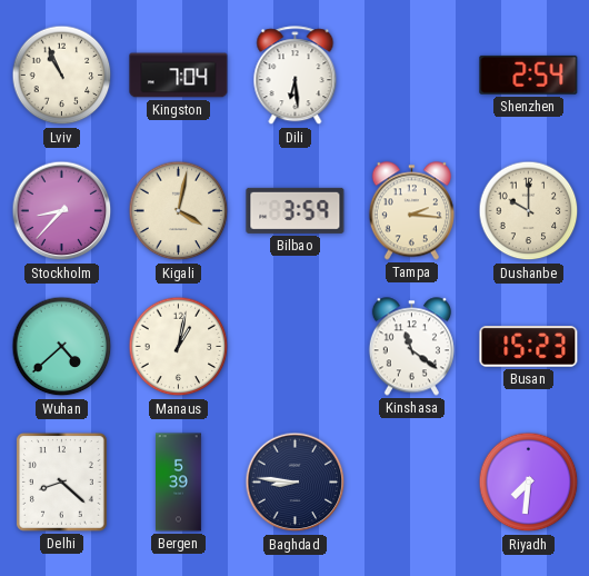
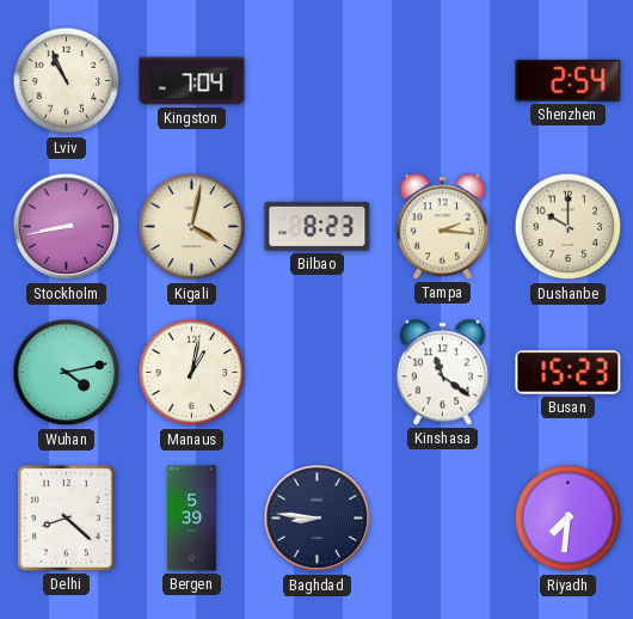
Dili: 6:29 -> none (296, 76)
Stockholm: 8:37 -> 8:43 (67, 227)
Bilbao: 3:59 -> 8:23 (318, 226)
Wuhan: 4:38 -> 4:13 (67, 373)
